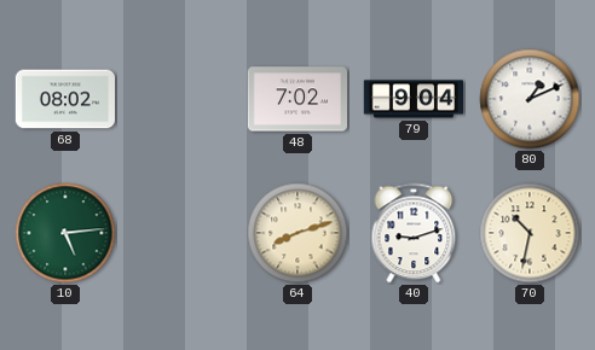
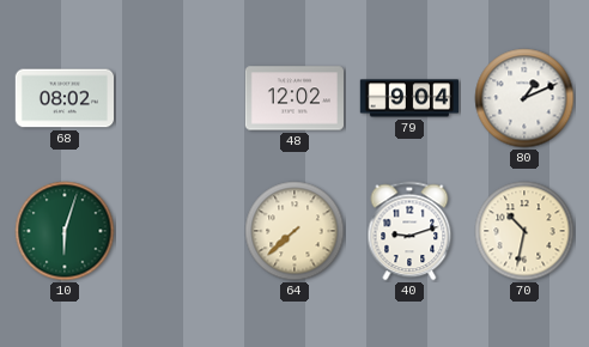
48: 7:02 -> 12:02 (293, 98)
10: 5:14 -> 6:03 (65, 231)
64: 8:12 -> 7:38 (294, 231)
